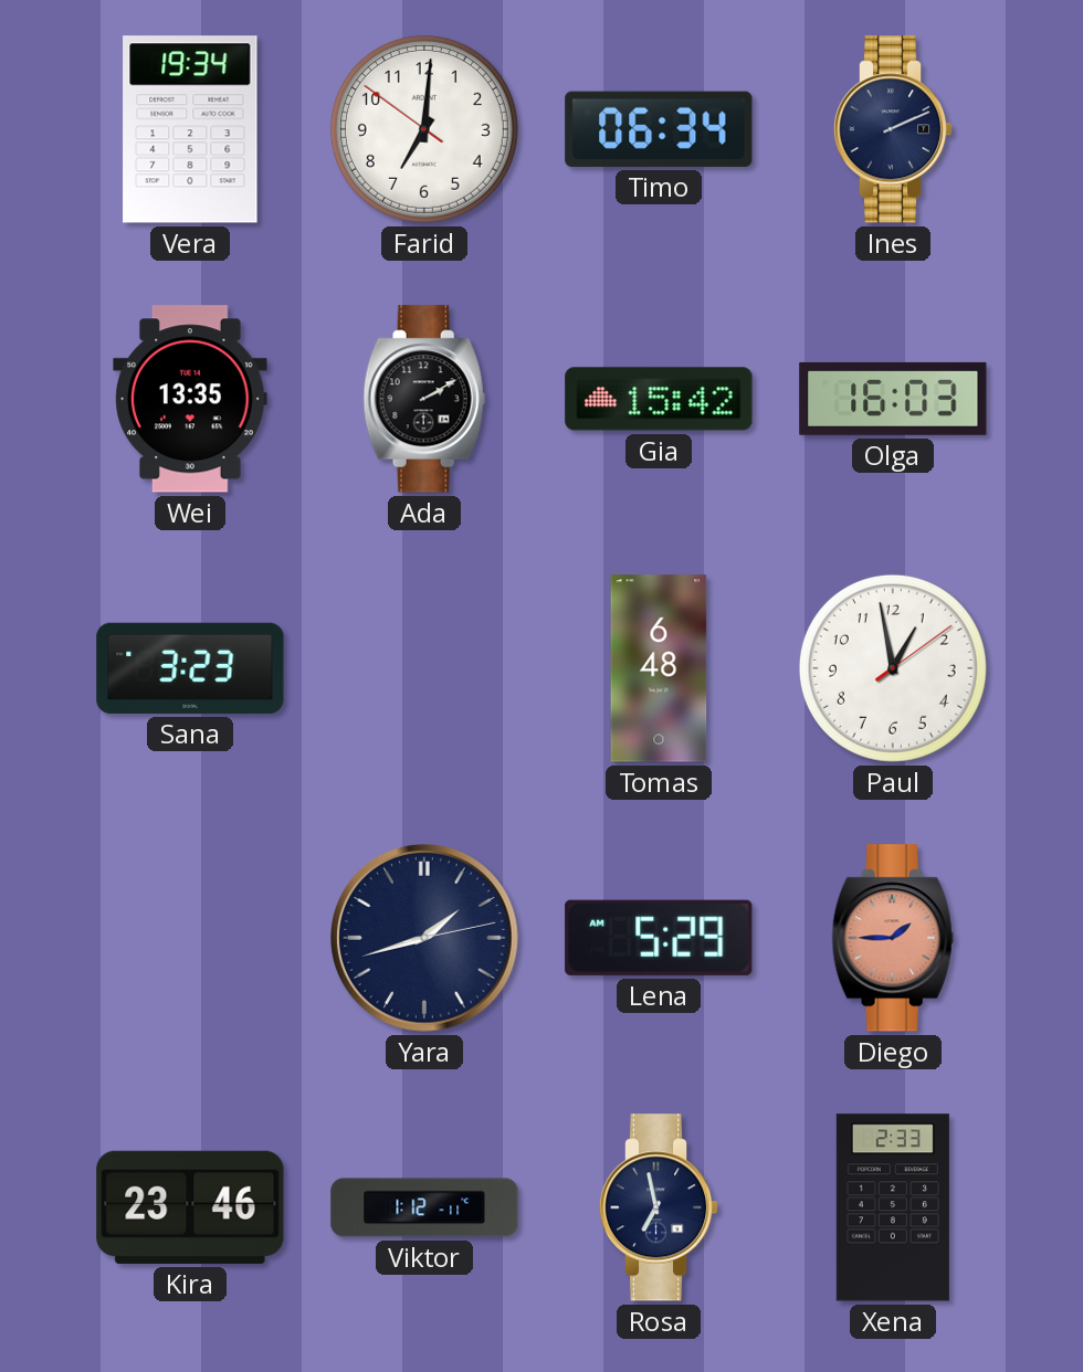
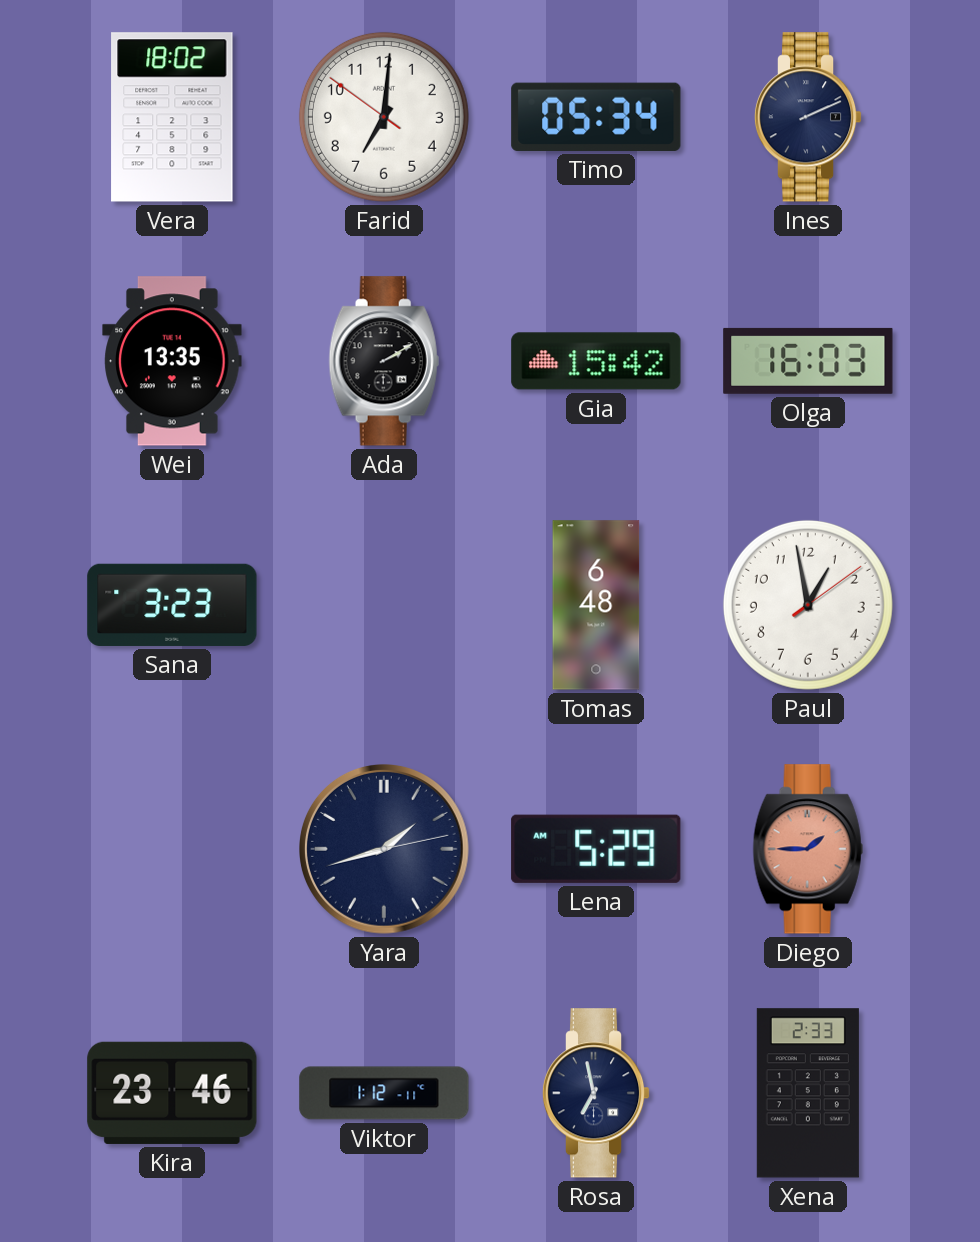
Vera: 19:34 -> 18:02 (172, 117)
Timo: 06:34 -> 05:34 (596, 117)
